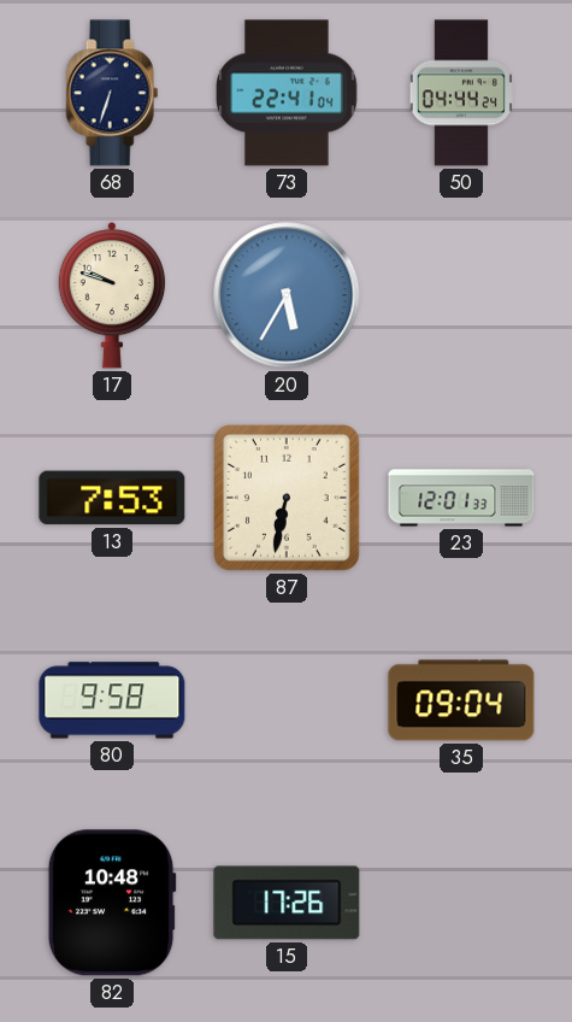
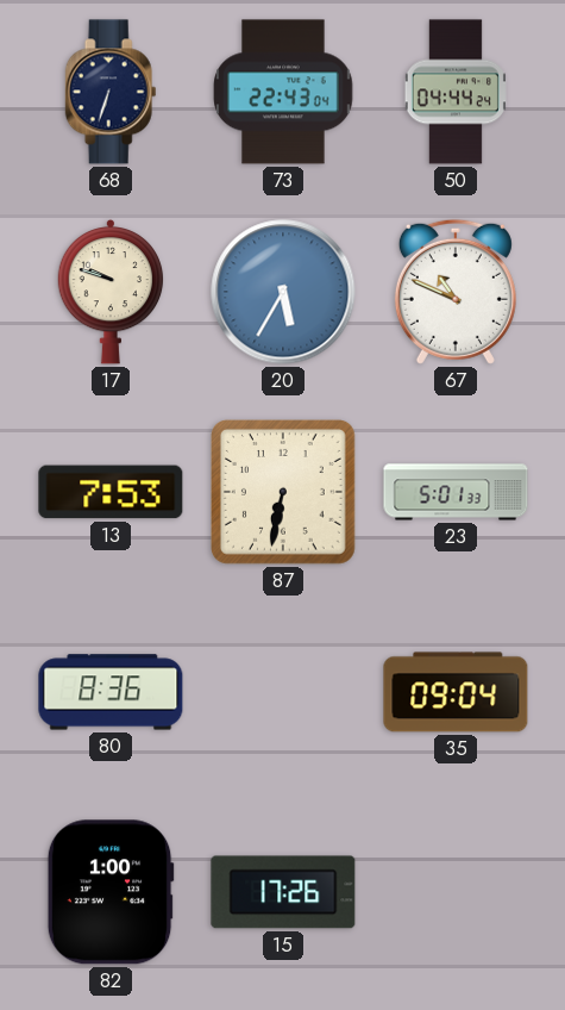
73: 22:41 -> 22:43 (283, 92)
67: none -> 10:49 (456, 292)
23: 12:01 -> 5:01 (456, 492)
80: 9:58 -> 8:36 (111, 692)
82: 10:48 -> 1:00 (111, 892)
